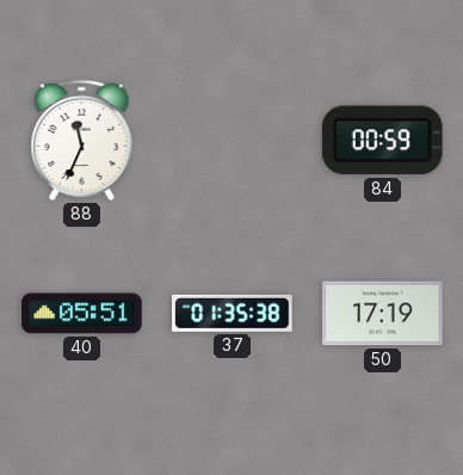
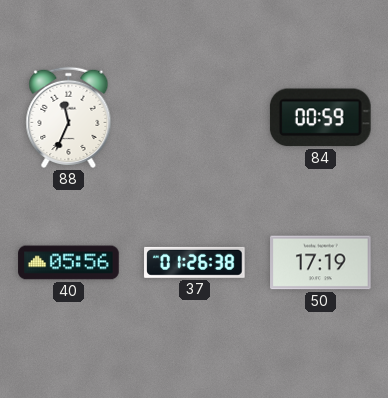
40: 05:51 -> 05:56 (69, 263)
37: 01:35 -> 01:26 (195, 262)
